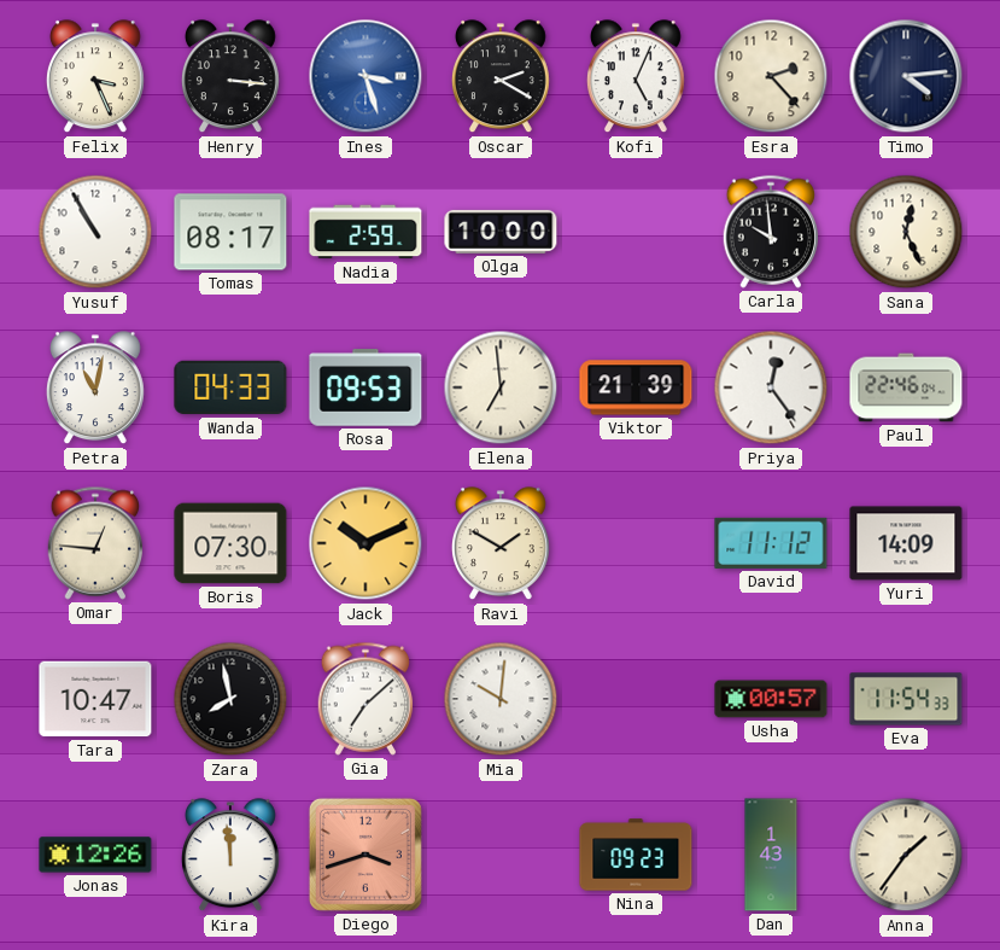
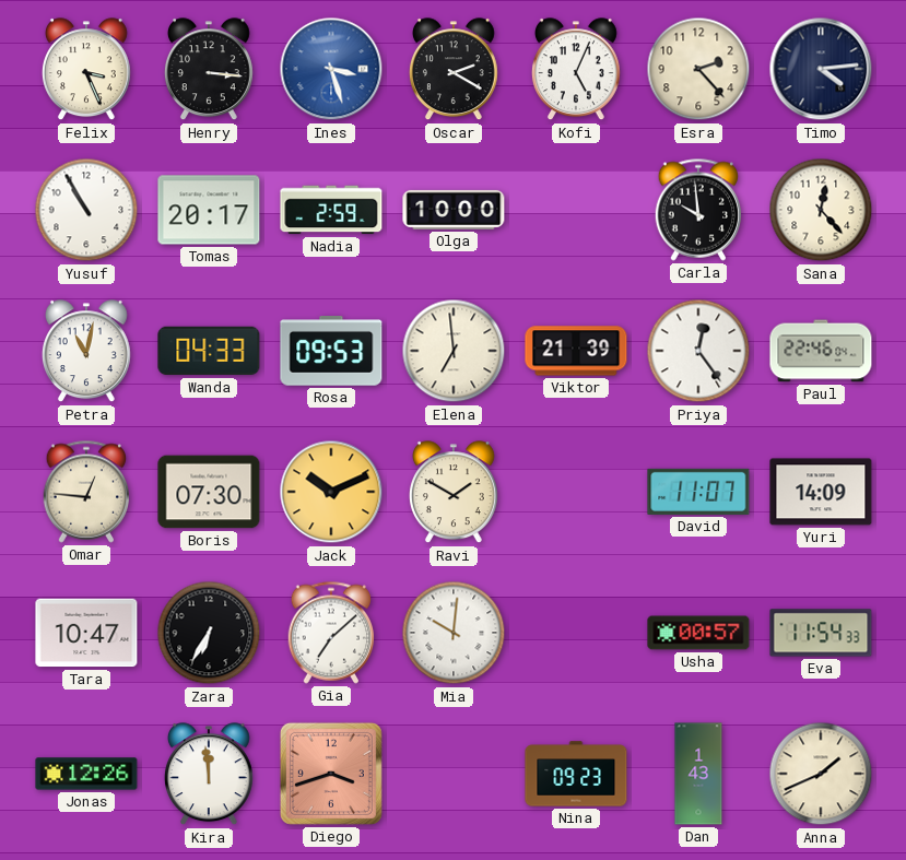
Tomas: 08:17 -> 20:17 (209, 210)
Sana: 12:26 -> 12:23 (821, 210)
David: 11:12 -> 11:07 (698, 492)
Zara: 7:58 -> 6:35 (209, 633)
Anna: 1:36 -> 1:41 (821, 774)
